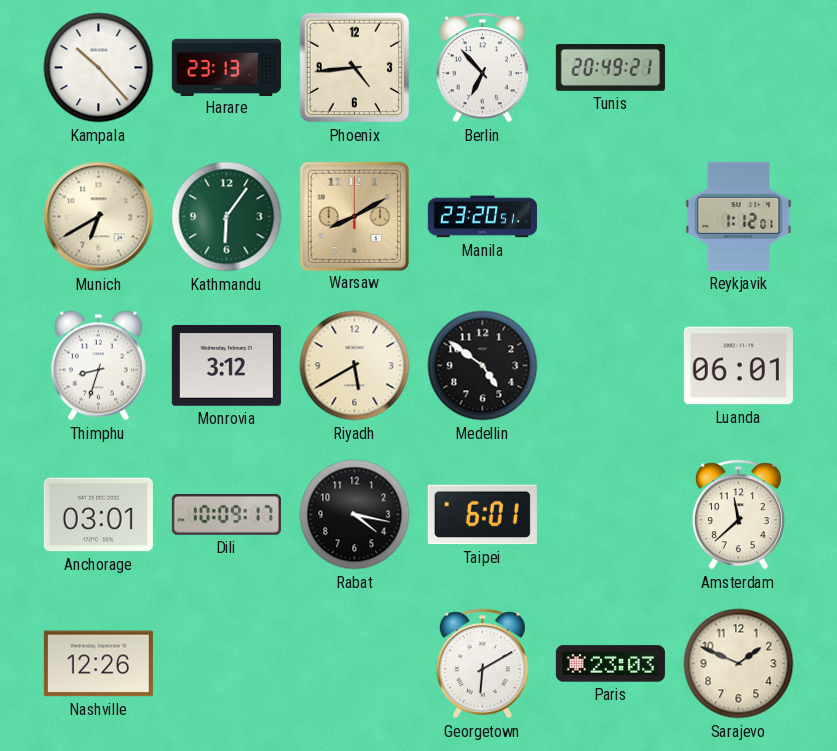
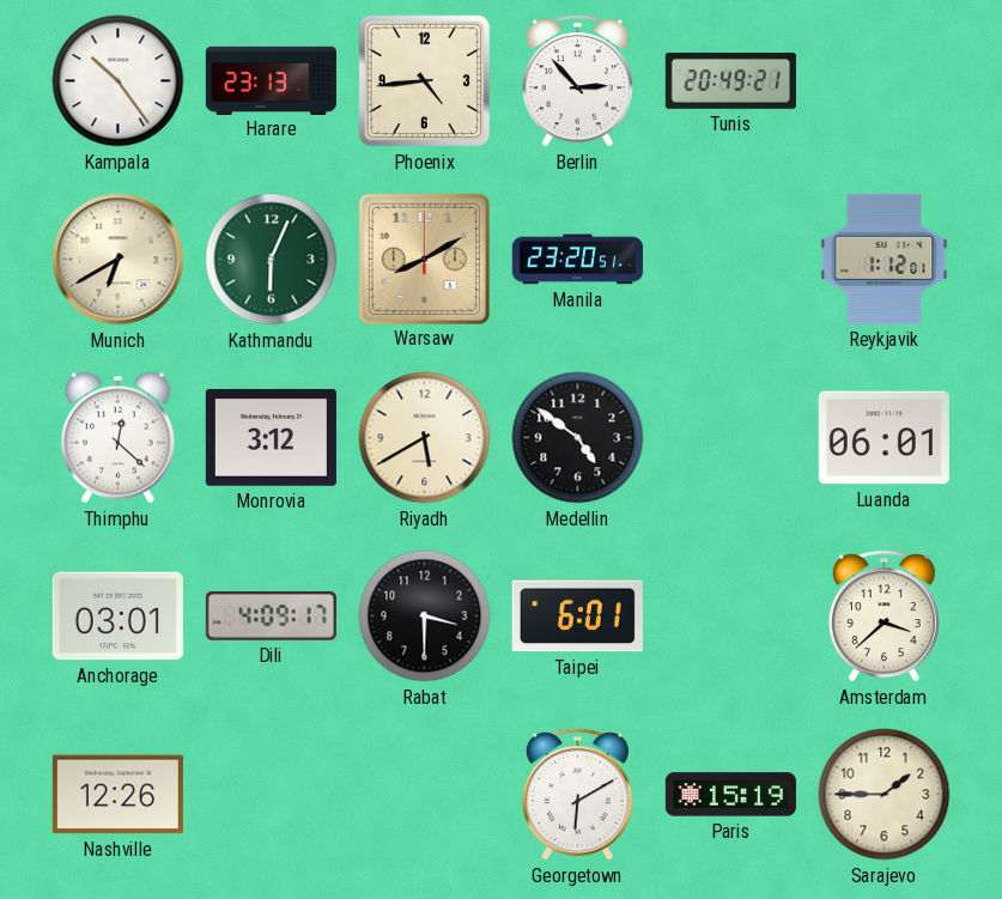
Kampala: 10:23 -> 10:24 (119, 81)
Berlin: 6:53 -> 2:53 (577, 81)
Kathmandu: 6:06 -> 6:04 (272, 260)
Thimphu: 8:33 -> 12:22 (117, 438)
Dili: 10:09 -> 4:09 (271, 615)
Rabat: 4:17 -> 3:30 (425, 616)
Amsterdam: 11:38 -> 3:38 (883, 616)
Paris: 23:03 -> 15:19 (730, 795)
Sarajevo: 1:49 -> 1:45 (885, 795)
